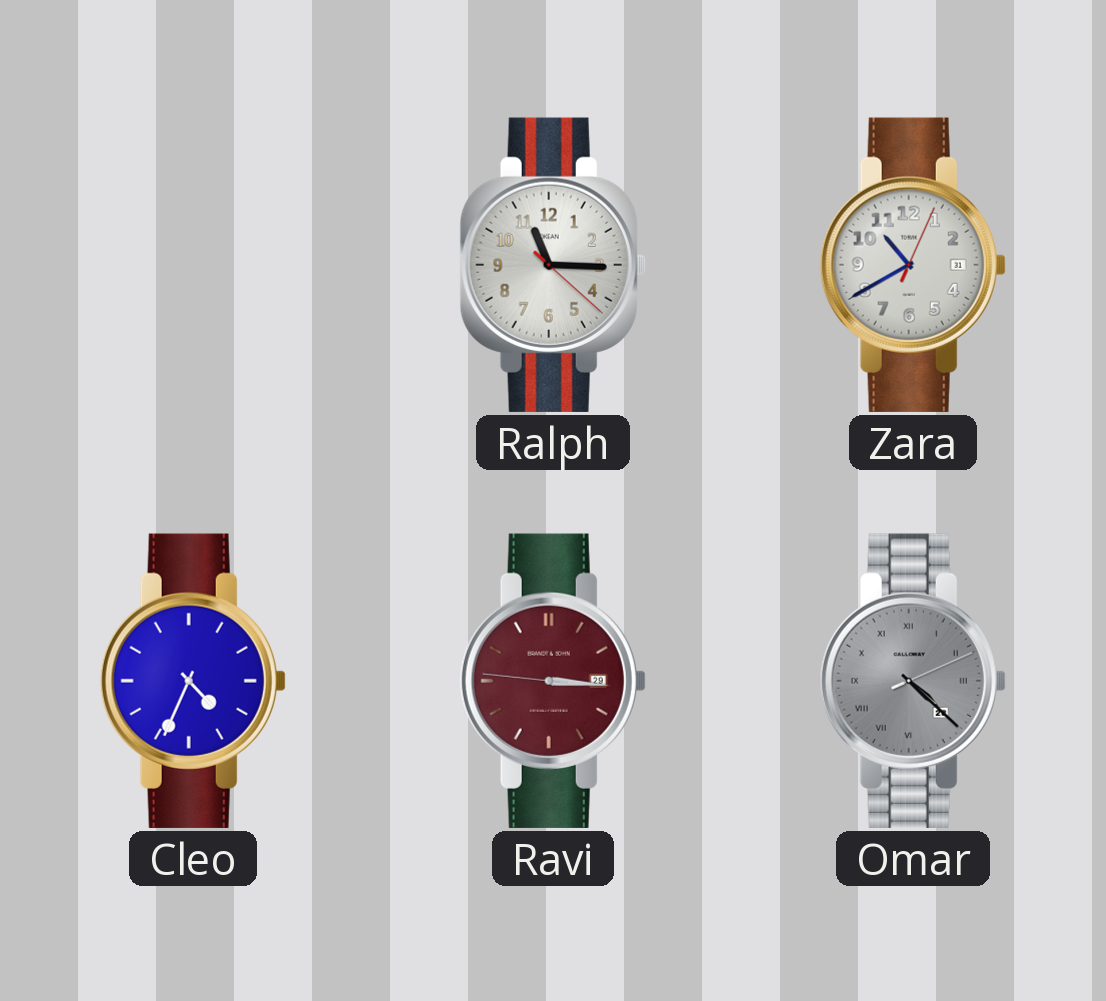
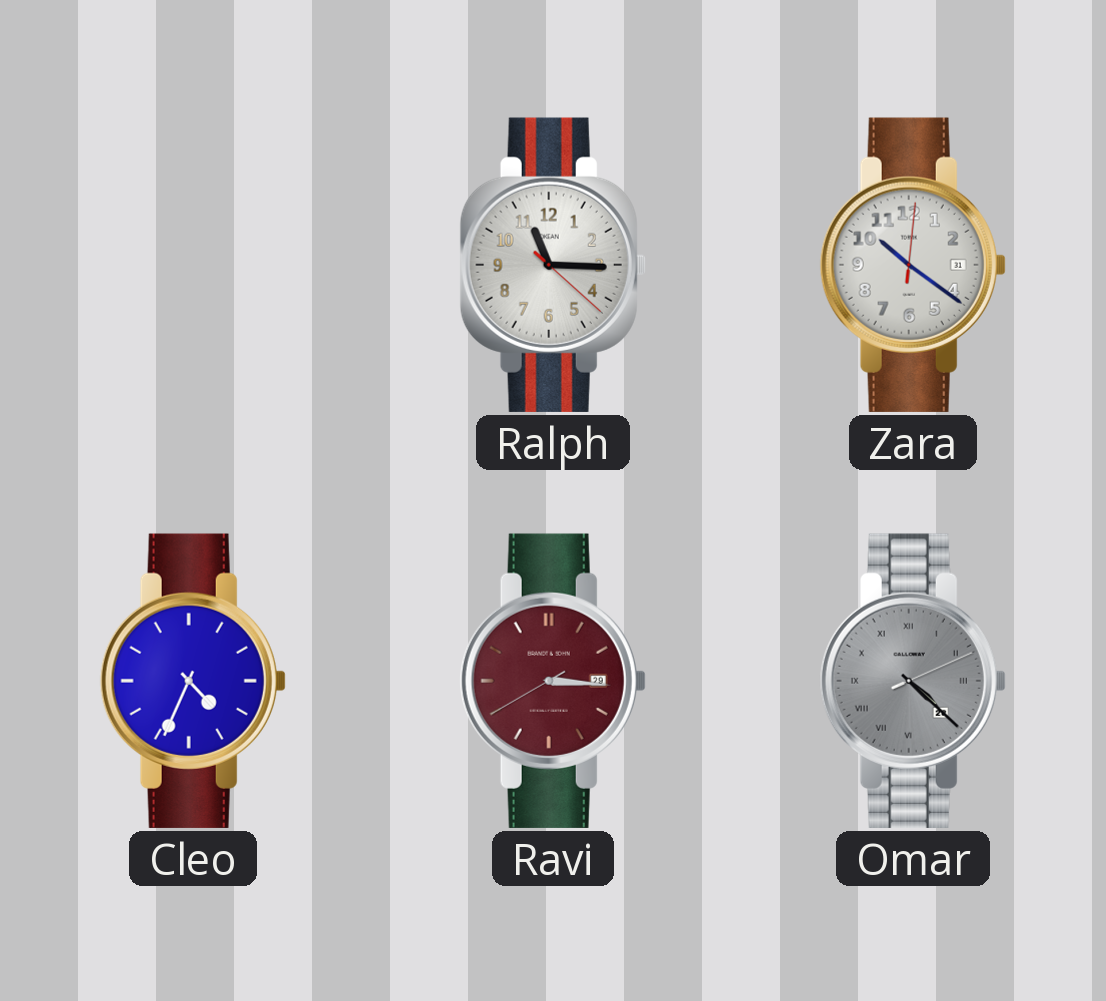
Zara: 10:40 -> 10:21 (913, 265)
Ravi: 3:15:46 -> 3:15:40 (553, 681)
